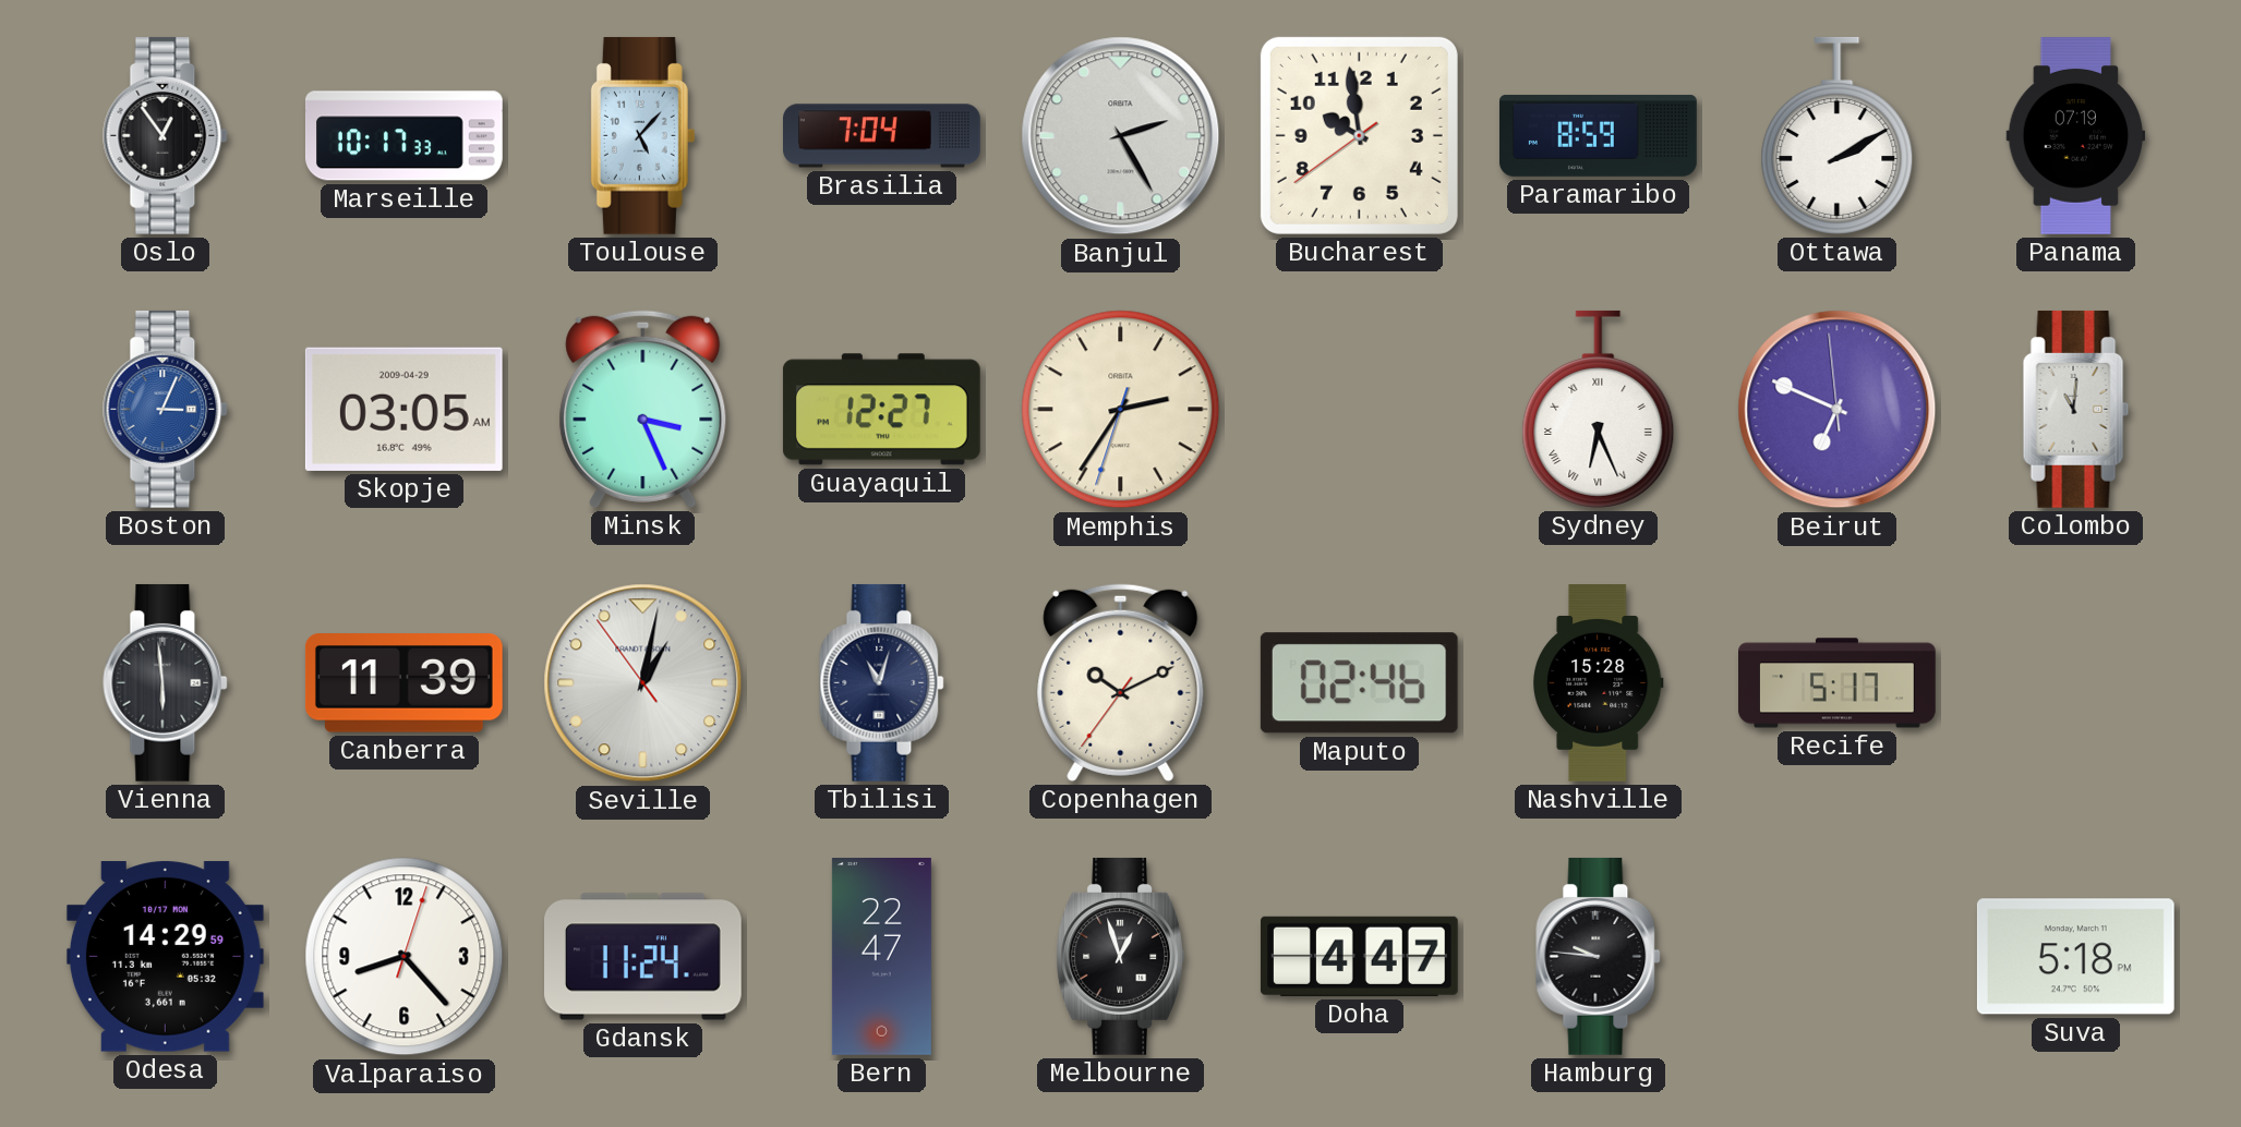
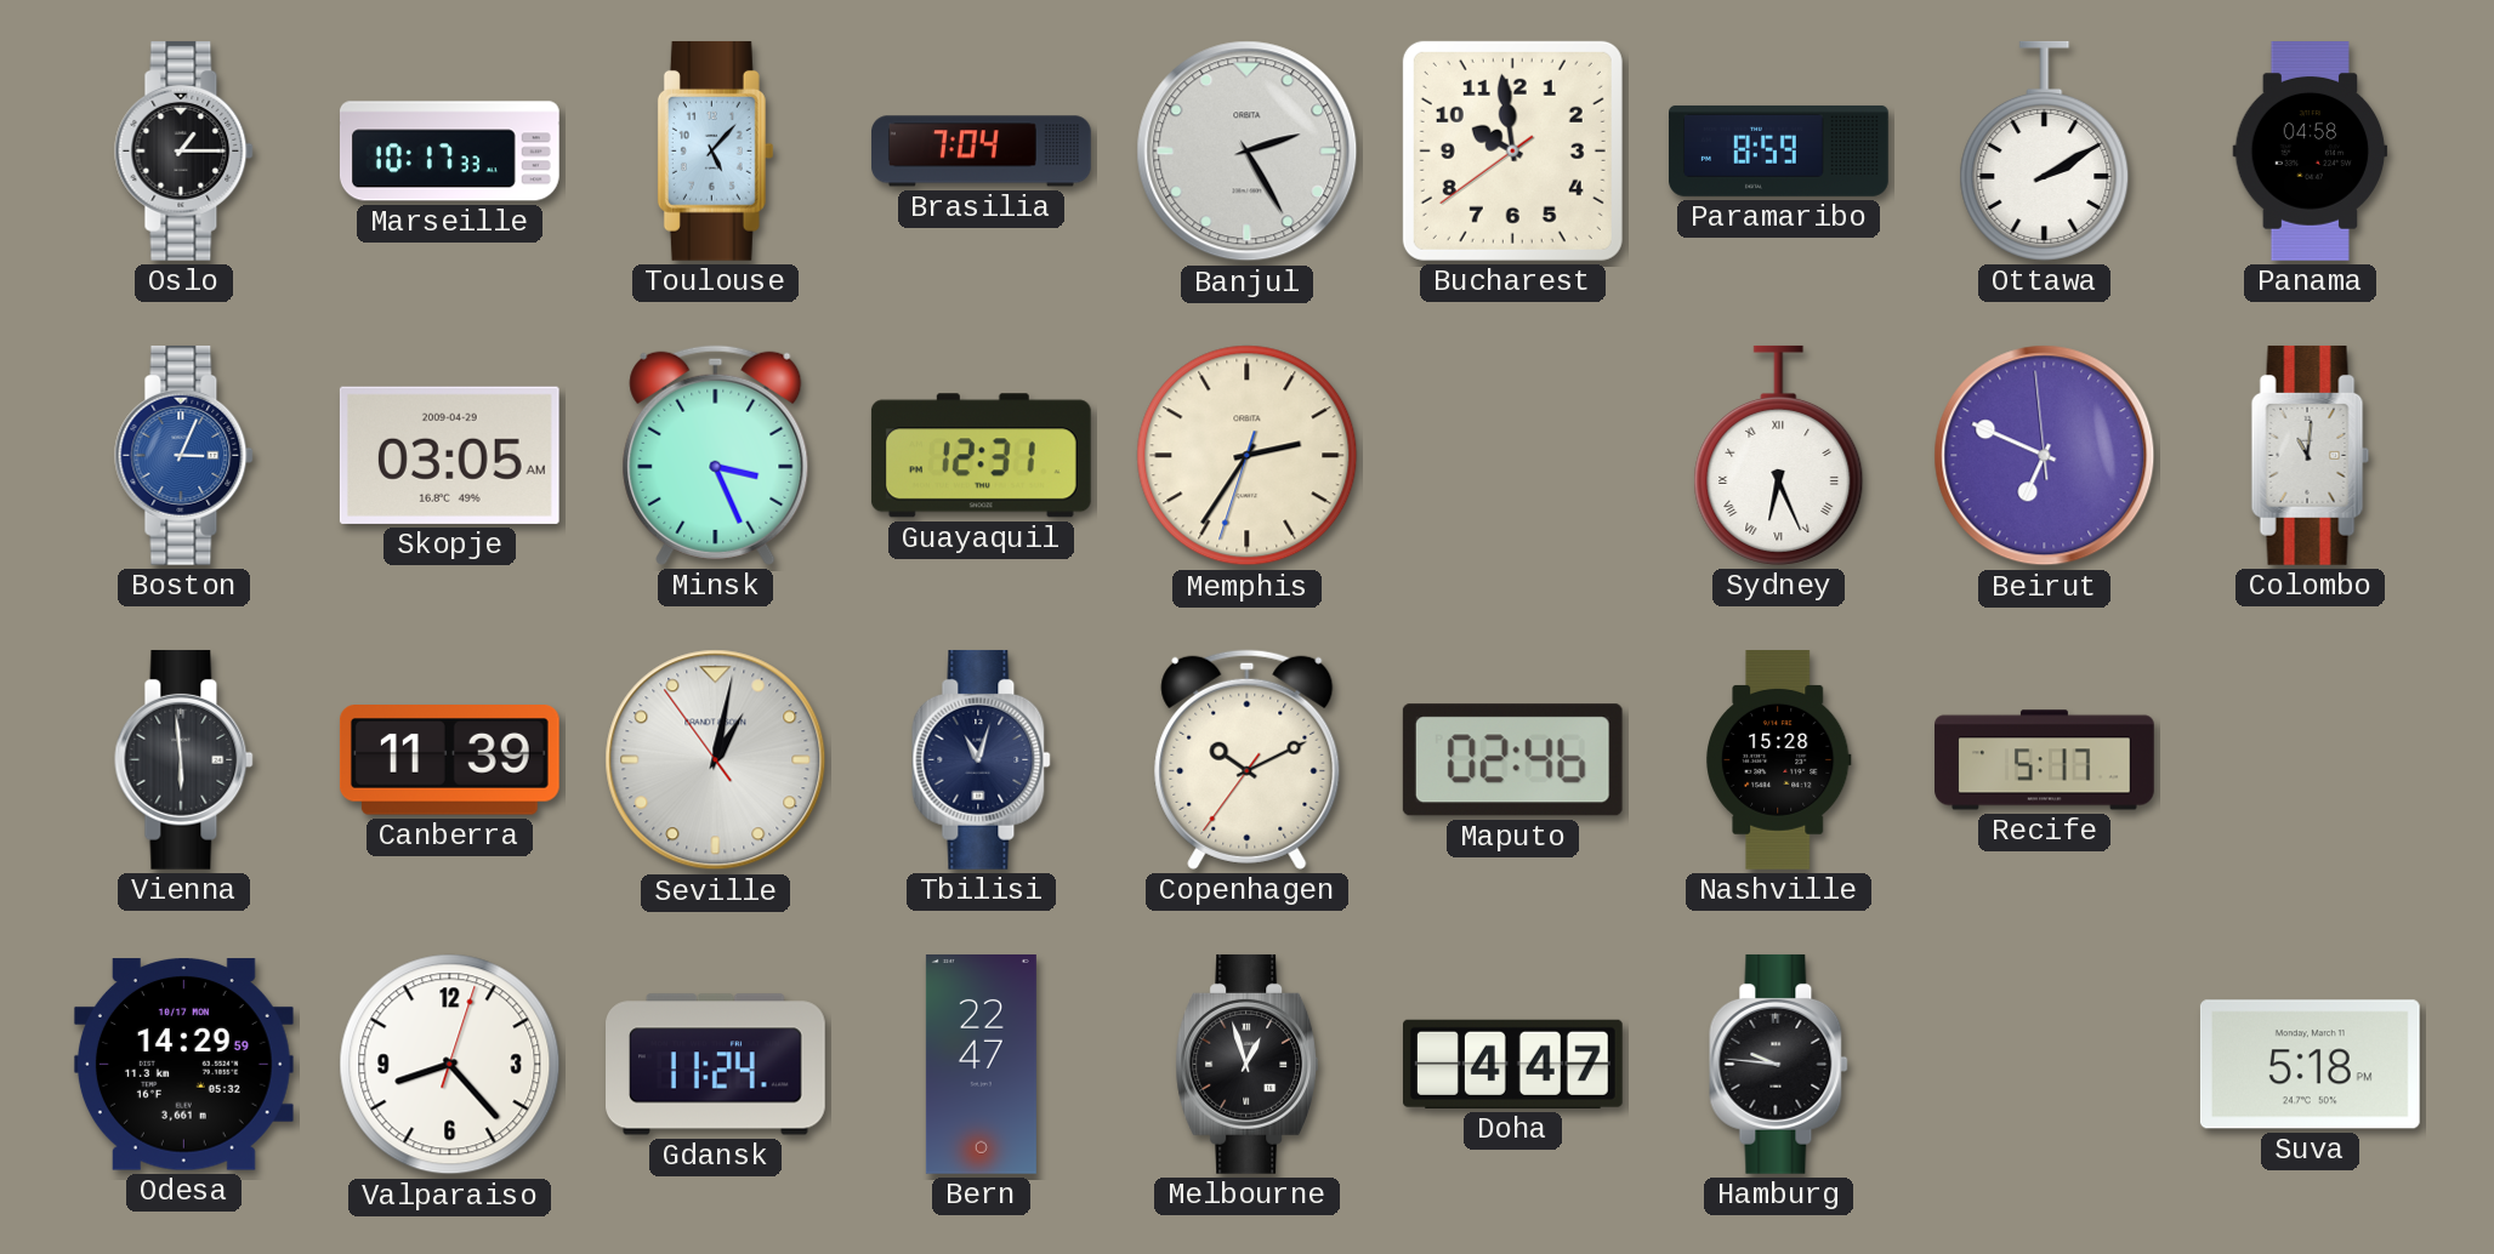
Oslo: 12:54 -> 1:15 (184, 150)
Panama: 07:19 -> 04:58 (2311, 152)
Guayaquil: 12:27 -> 12:31 (981, 456)
